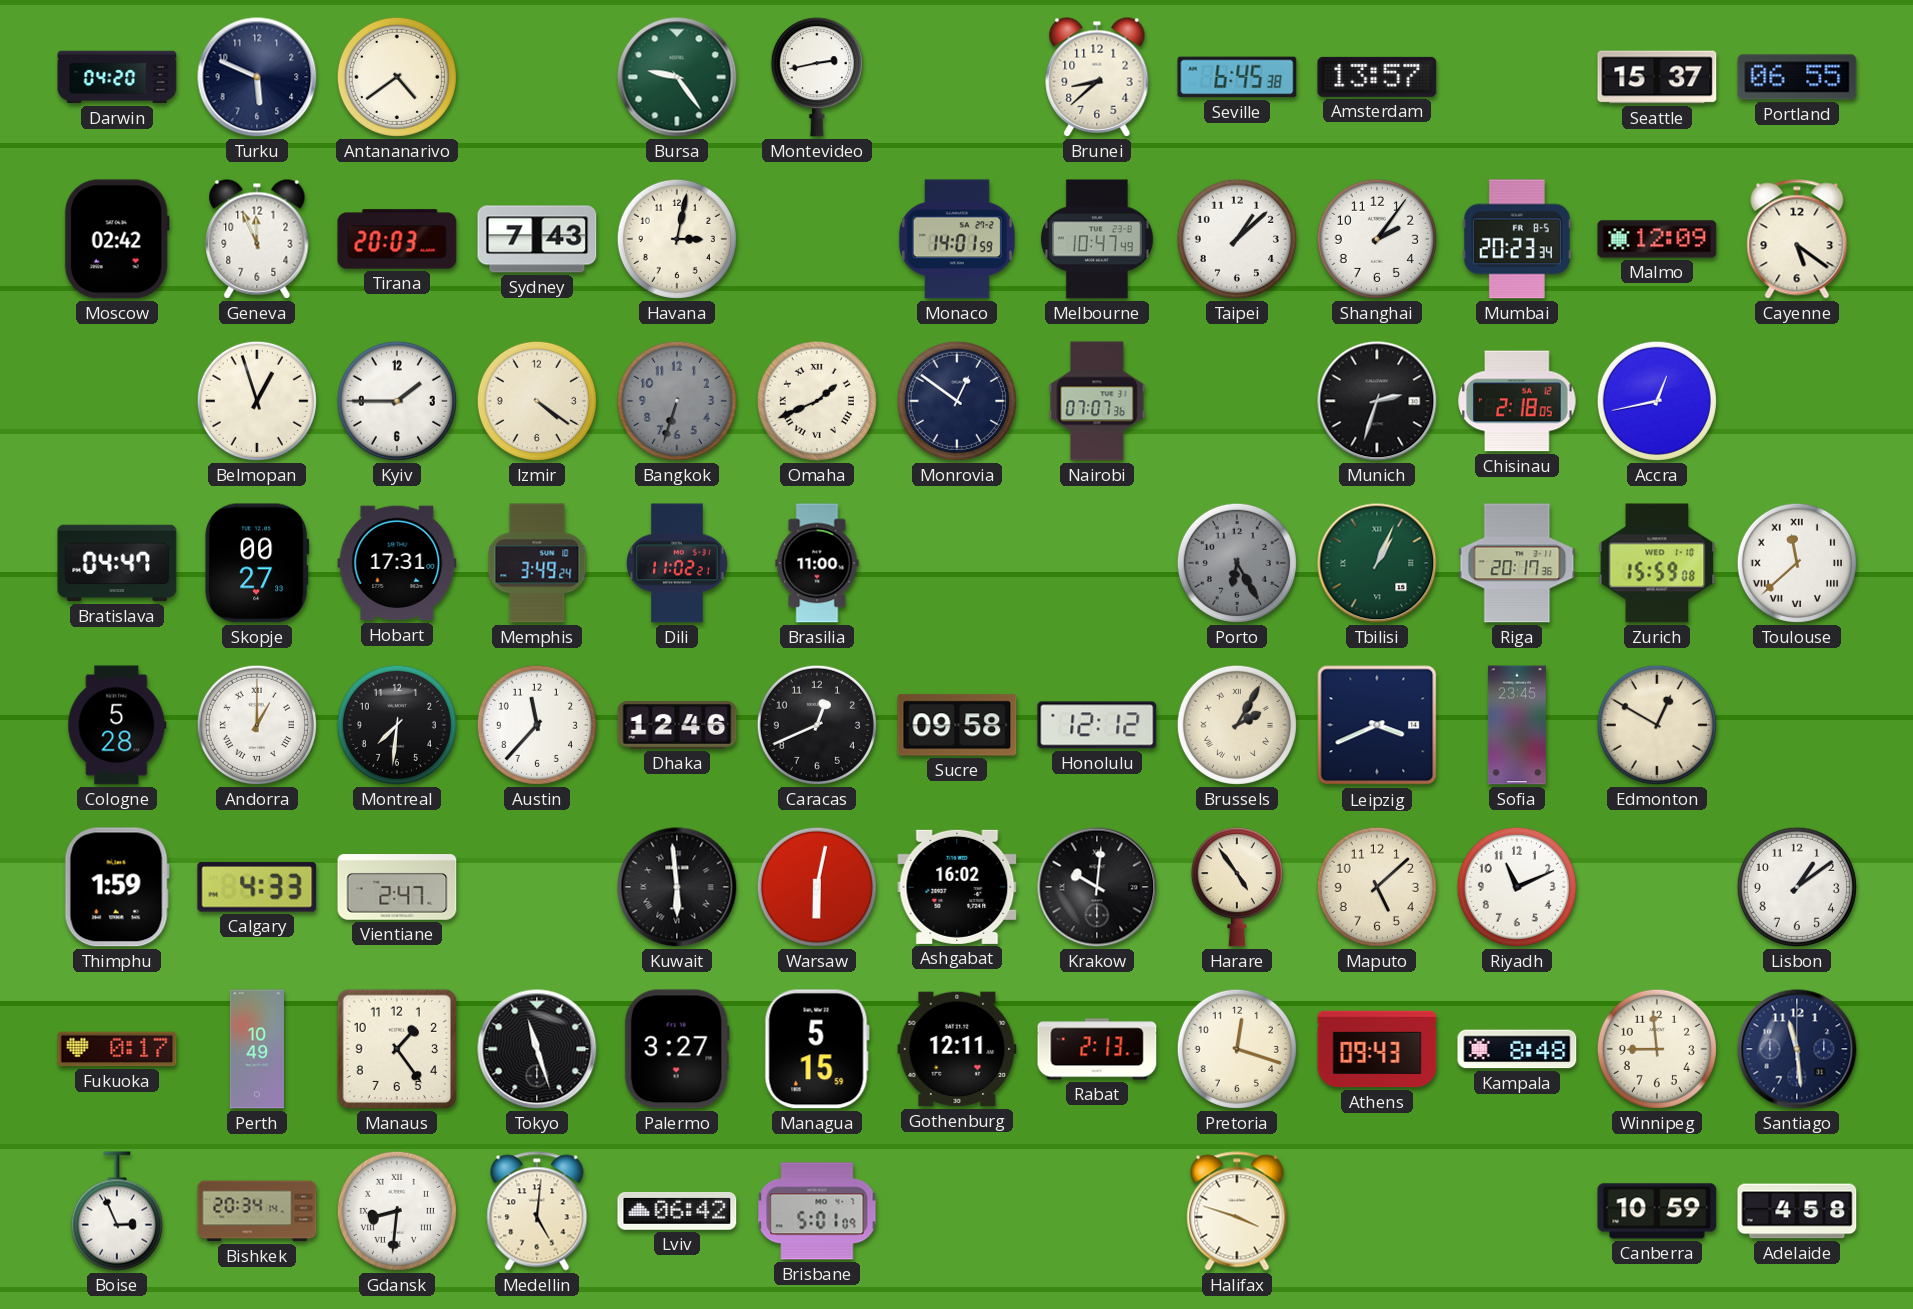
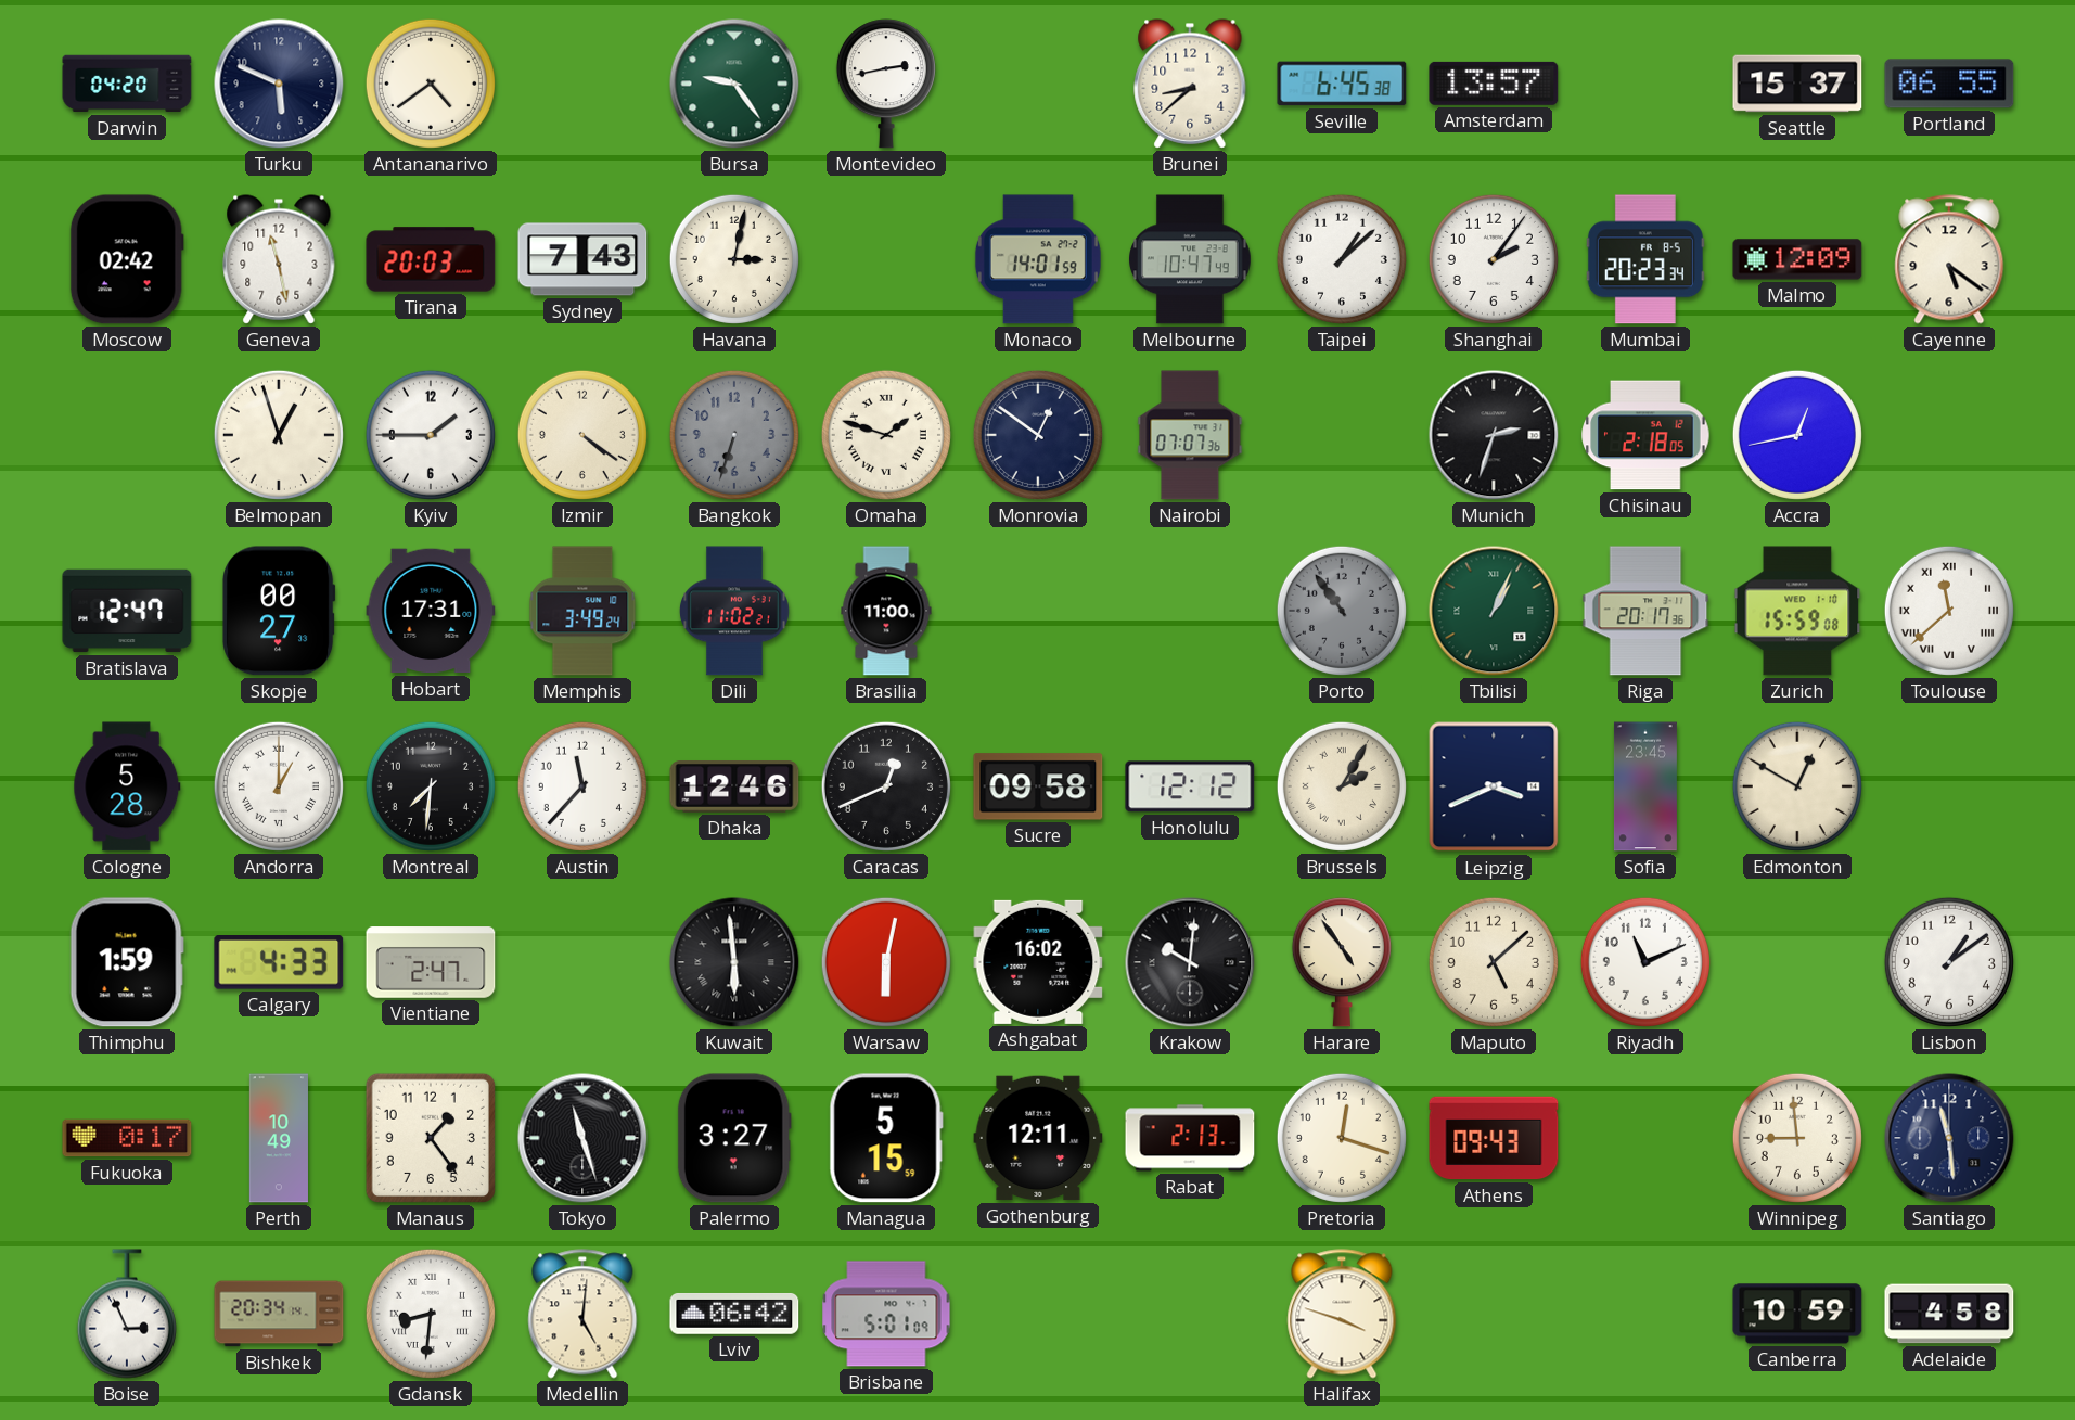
Geneva: 11:56 -> 11:28 (279, 259)
Omaha: 1:41 -> 1:48 (886, 435)
Bratislava: 04:47 -> 12:47 (127, 611)
Porto: 6:25 -> 10:54 (1342, 611)
Kampala: 8:48 -> none (1517, 1049)
